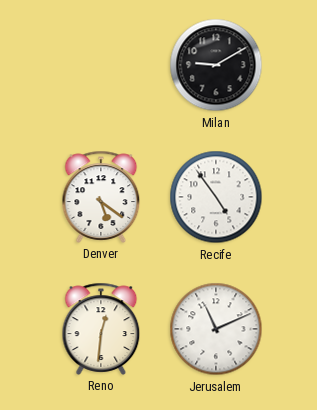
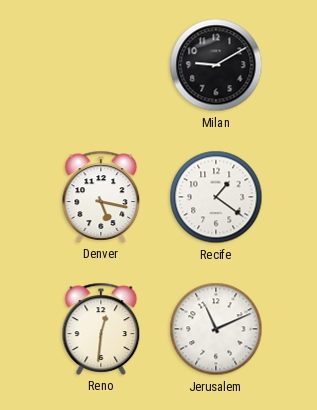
Denver: 5:21 -> 5:17 (101, 197)
Recife: 4:54 -> 1:21 (216, 197)
